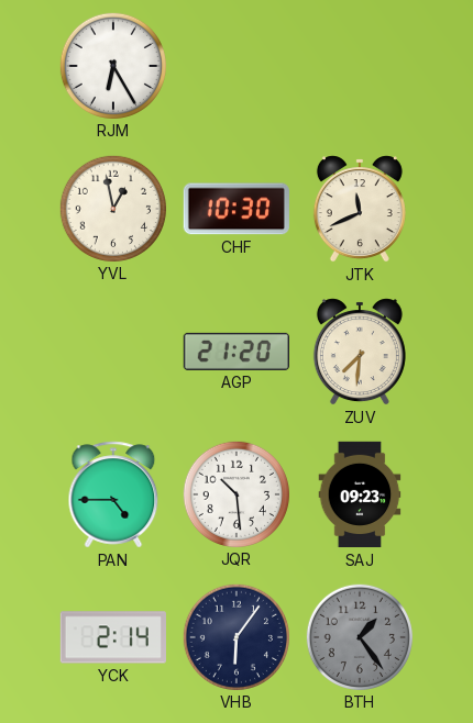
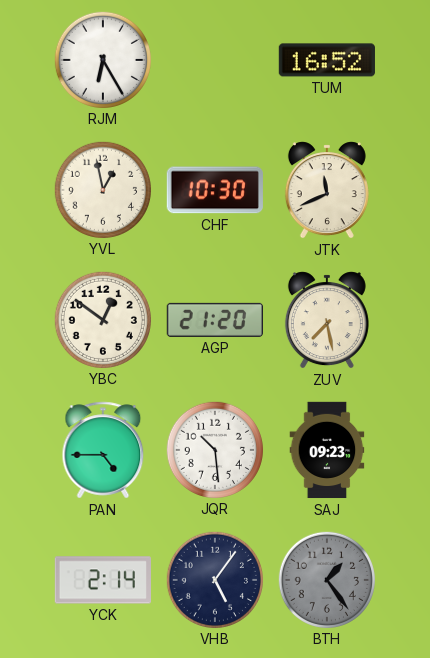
TUM: none -> 16:52 (326, 60)
YBC: none -> 12:51 (102, 319)
ZUV: 7:31 -> 7:28 (327, 320)
VHB: 6:06 -> 5:06 (214, 579)
